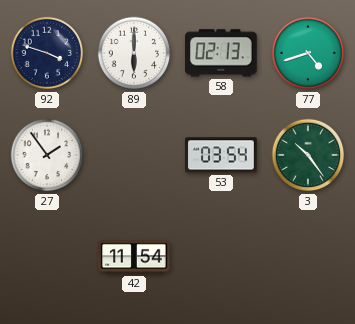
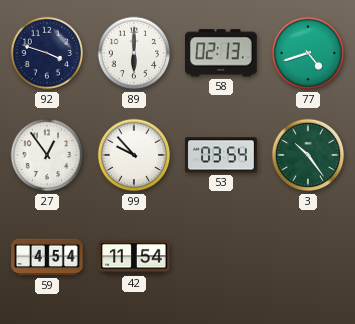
27: 1:54 -> 12:54 (47, 155)
99: none -> 9:53 (134, 155)
59: none -> 4:54 (47, 257)
